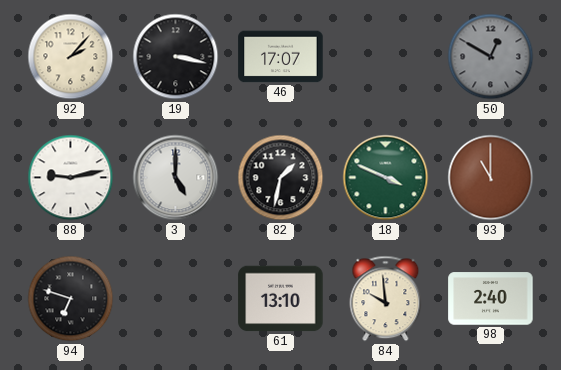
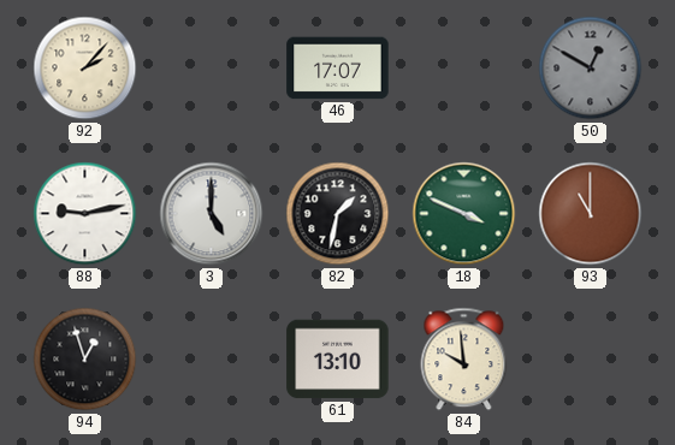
19: 3:17 -> none (176, 57)
94: 6:48 -> 12:57 (85, 360)
98: 2:40 -> none (491, 299)
